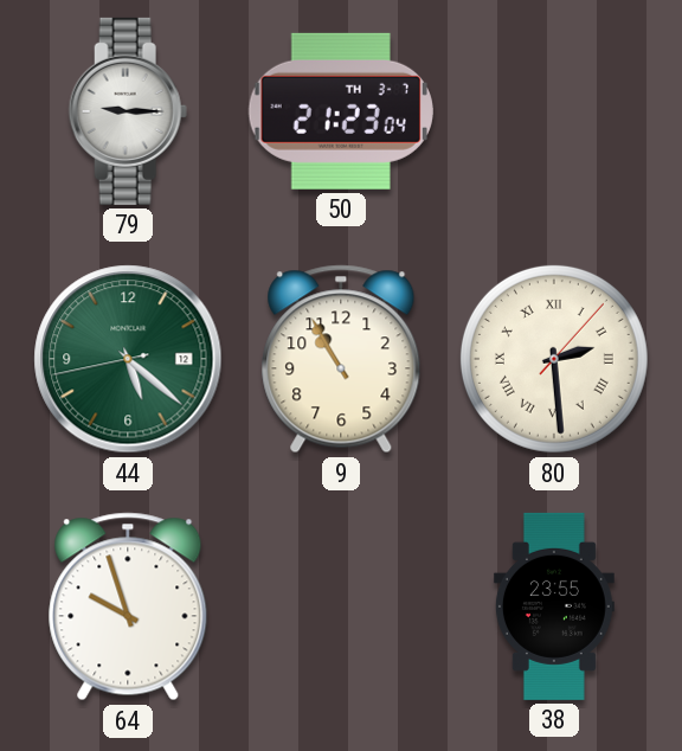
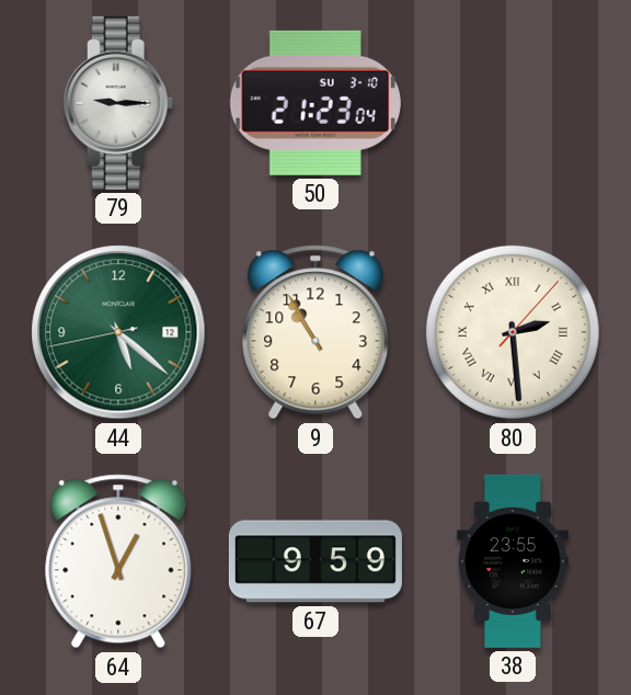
50 date: TH 3-7 -> SU 3-10 (315, 103)
64: 9:57 -> 12:57 (118, 561)
67: none -> 9:59 (315, 561)
